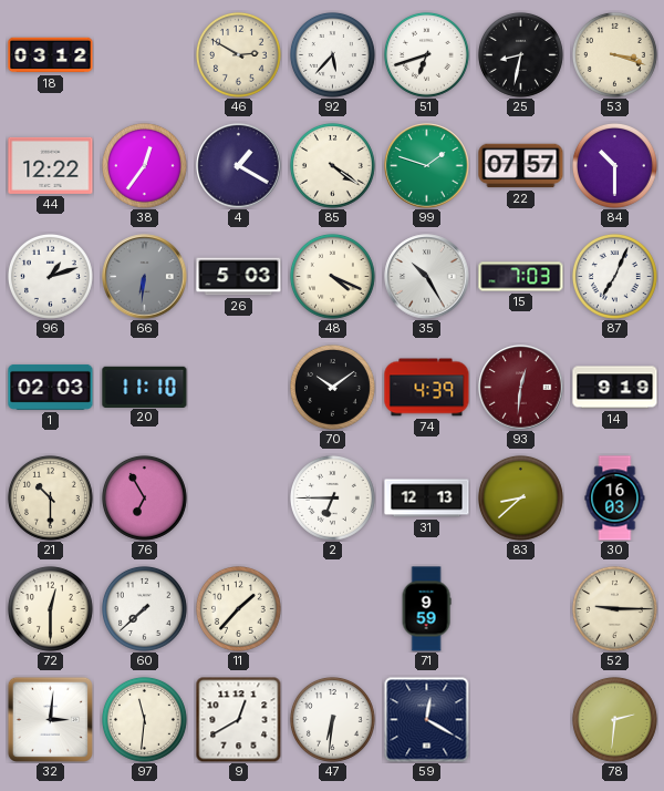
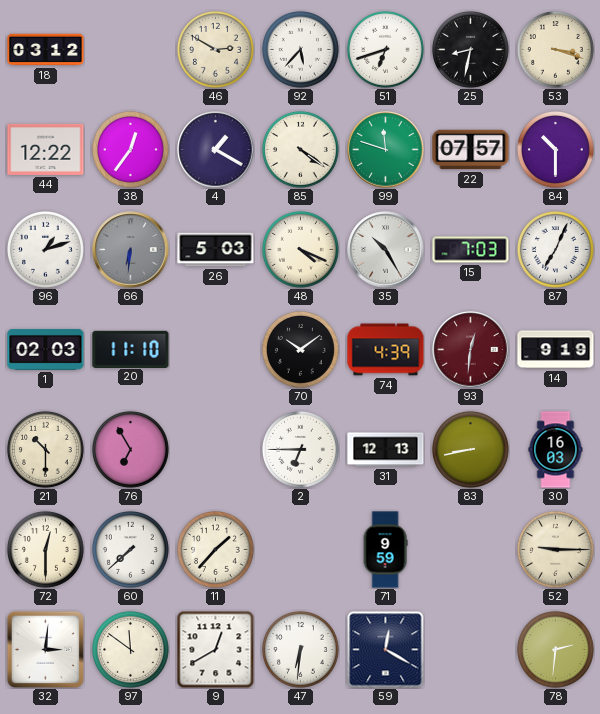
99: 1:48 -> 11:48 (386, 150)
83: 8:38 -> 8:43 (470, 449)
97: 11:31 -> 11:51 (130, 649)
